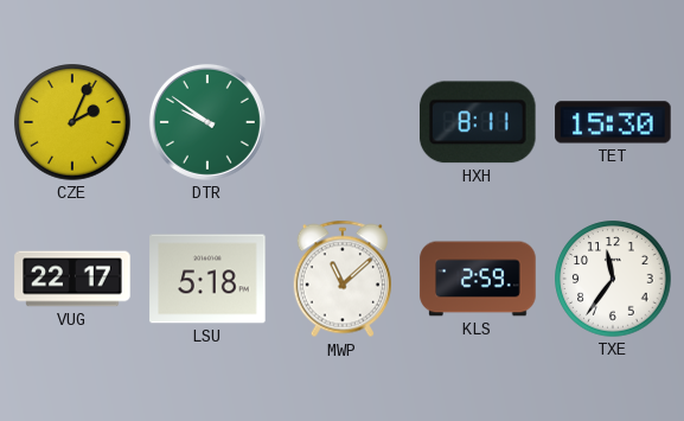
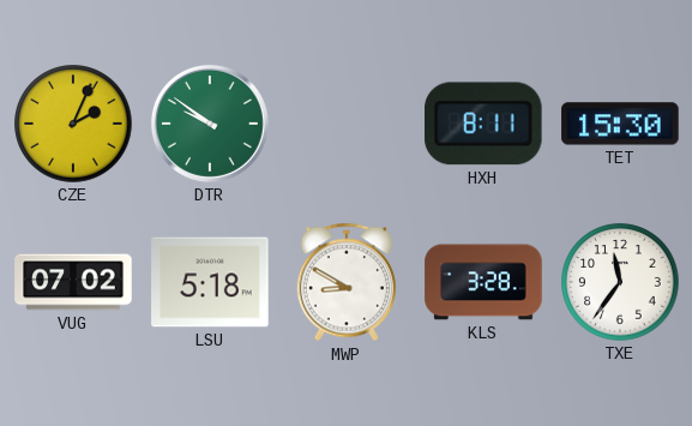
VUG: 22:17 -> 07:02 (73, 282)
MWP: 11:08 -> 8:50 (347, 282)
KLS: 2:59 -> 3:28 (483, 282)
